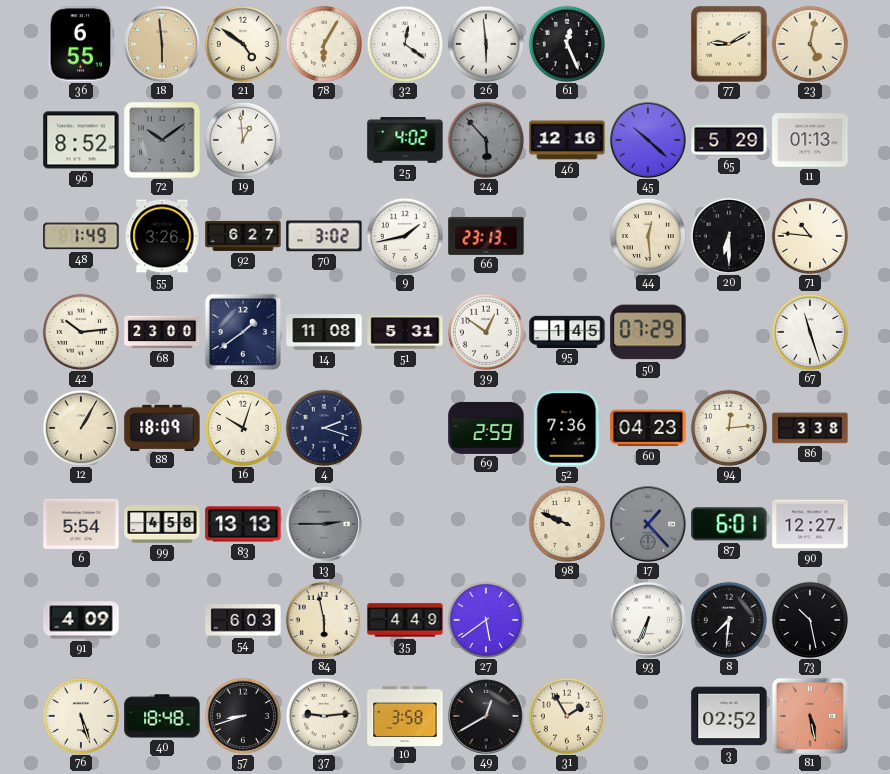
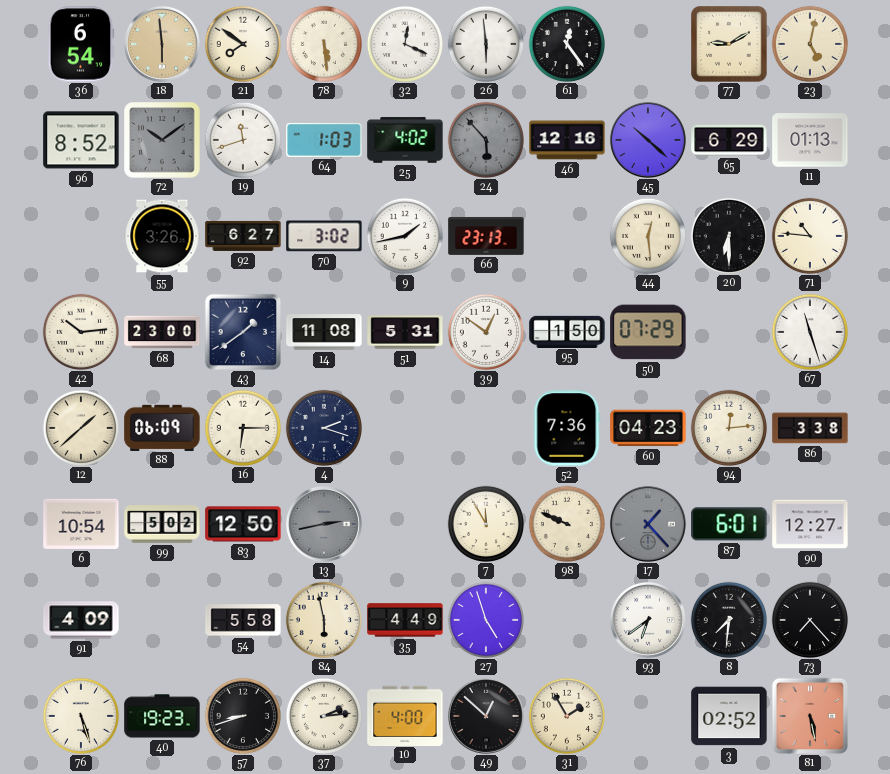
36: 6:55 -> 6:54 (81, 44)
21: 4:51 -> 7:51 (242, 43)
78: 6:05 -> 5:29 (323, 43)
32: 12:21 -> 12:19 (404, 43)
61: 12:26 -> 12:24 (566, 43)
19: 12:59 -> 11:42 (242, 139)
64: none -> 1:03 (324, 140)
65: 5:29 -> 6:29 (729, 140)
48: 1:49 -> none (81, 236)
95: 1:45 -> 1:50 (567, 331)
12: 1:05 -> 1:38 (80, 427)
88: 18:09 -> 06:09 (162, 427)
16: 10:03 -> 6:15 (242, 427)
69: 2:59 -> none (486, 428)
6: 5:54 -> 10:54 (81, 524)
99: 4:58 -> 5:02 (162, 524)
83: 13:13 -> 12:50 (243, 524)
13: 2:45 -> 2:43 (324, 524)
7: none -> 11:55 (485, 523)
54: 6:03 -> 5:58 (243, 620)
27: 5:39 -> 4:57 (485, 619)
93: 6:34 -> 6:39 (648, 620)
73: 10:28 -> 7:23 (809, 619)
40: 18:48 -> 19:23 (162, 716)
37: 9:14 -> 2:14 (323, 715)
10: 3:58 -> 4:00 (405, 715)
49: 12:40 -> 12:52 (486, 716)
